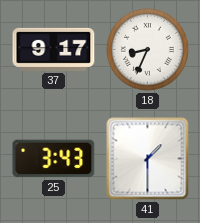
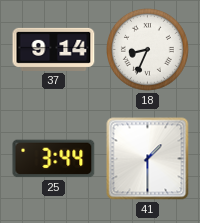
37: 9:17 -> 9:14 (54, 49)
25: 3:43 -> 3:44 (54, 159)
